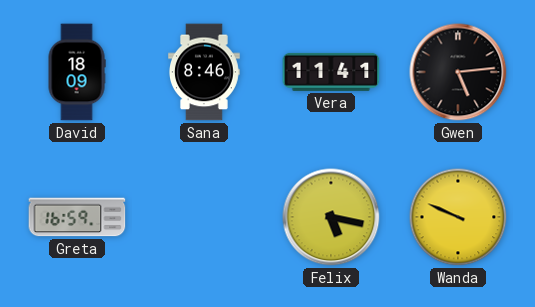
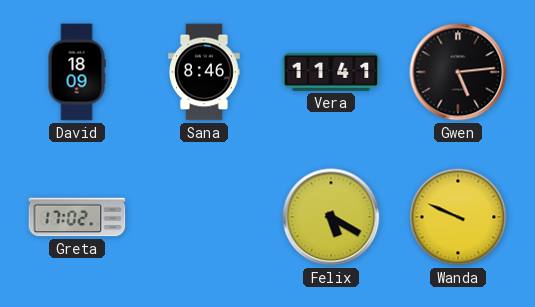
Greta: 16:59 -> 17:02 (77, 217)
Felix: 5:17 -> 5:20 (331, 217)
